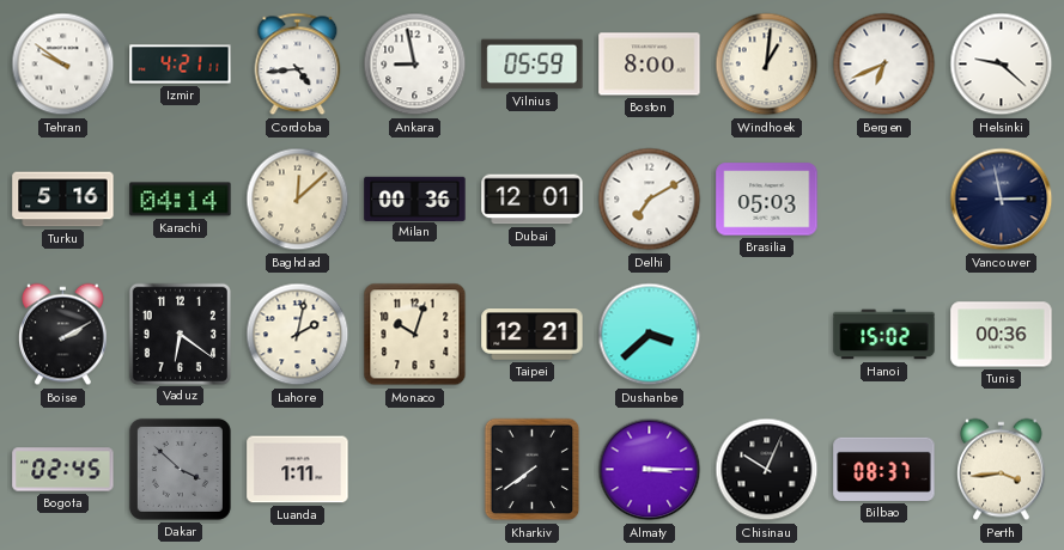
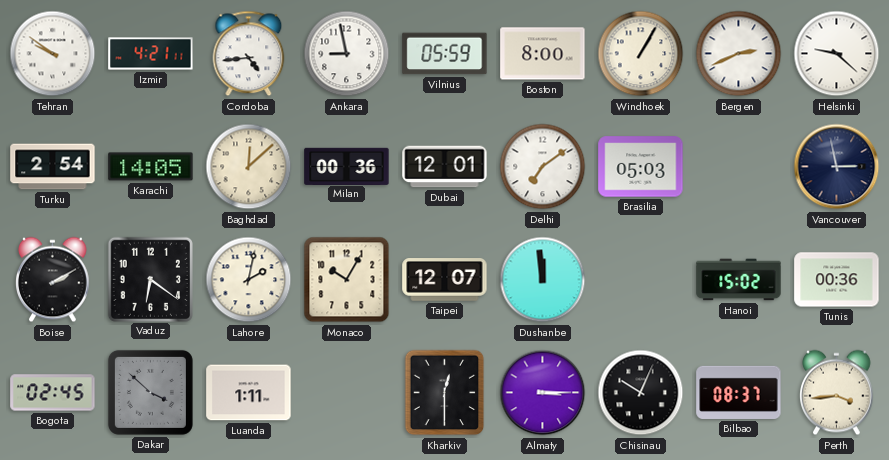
Windhoek: 1:01 -> 1:05 (641, 54)
Bergen: 6:41 -> 2:41 (739, 54)
Turku: 5:16 -> 2:54 (53, 167)
Karachi: 04:14 -> 14:05 (151, 167)
Delhi: 7:10 -> 7:09 (543, 167)
Monaco: 10:03 -> 10:05 (347, 280)
Taipei: 12:21 -> 12:07 (445, 280)
Dushanbe: 3:38 -> 11:59 (543, 280)
Kharkiv: 7:39 -> 12:30 (445, 393)
